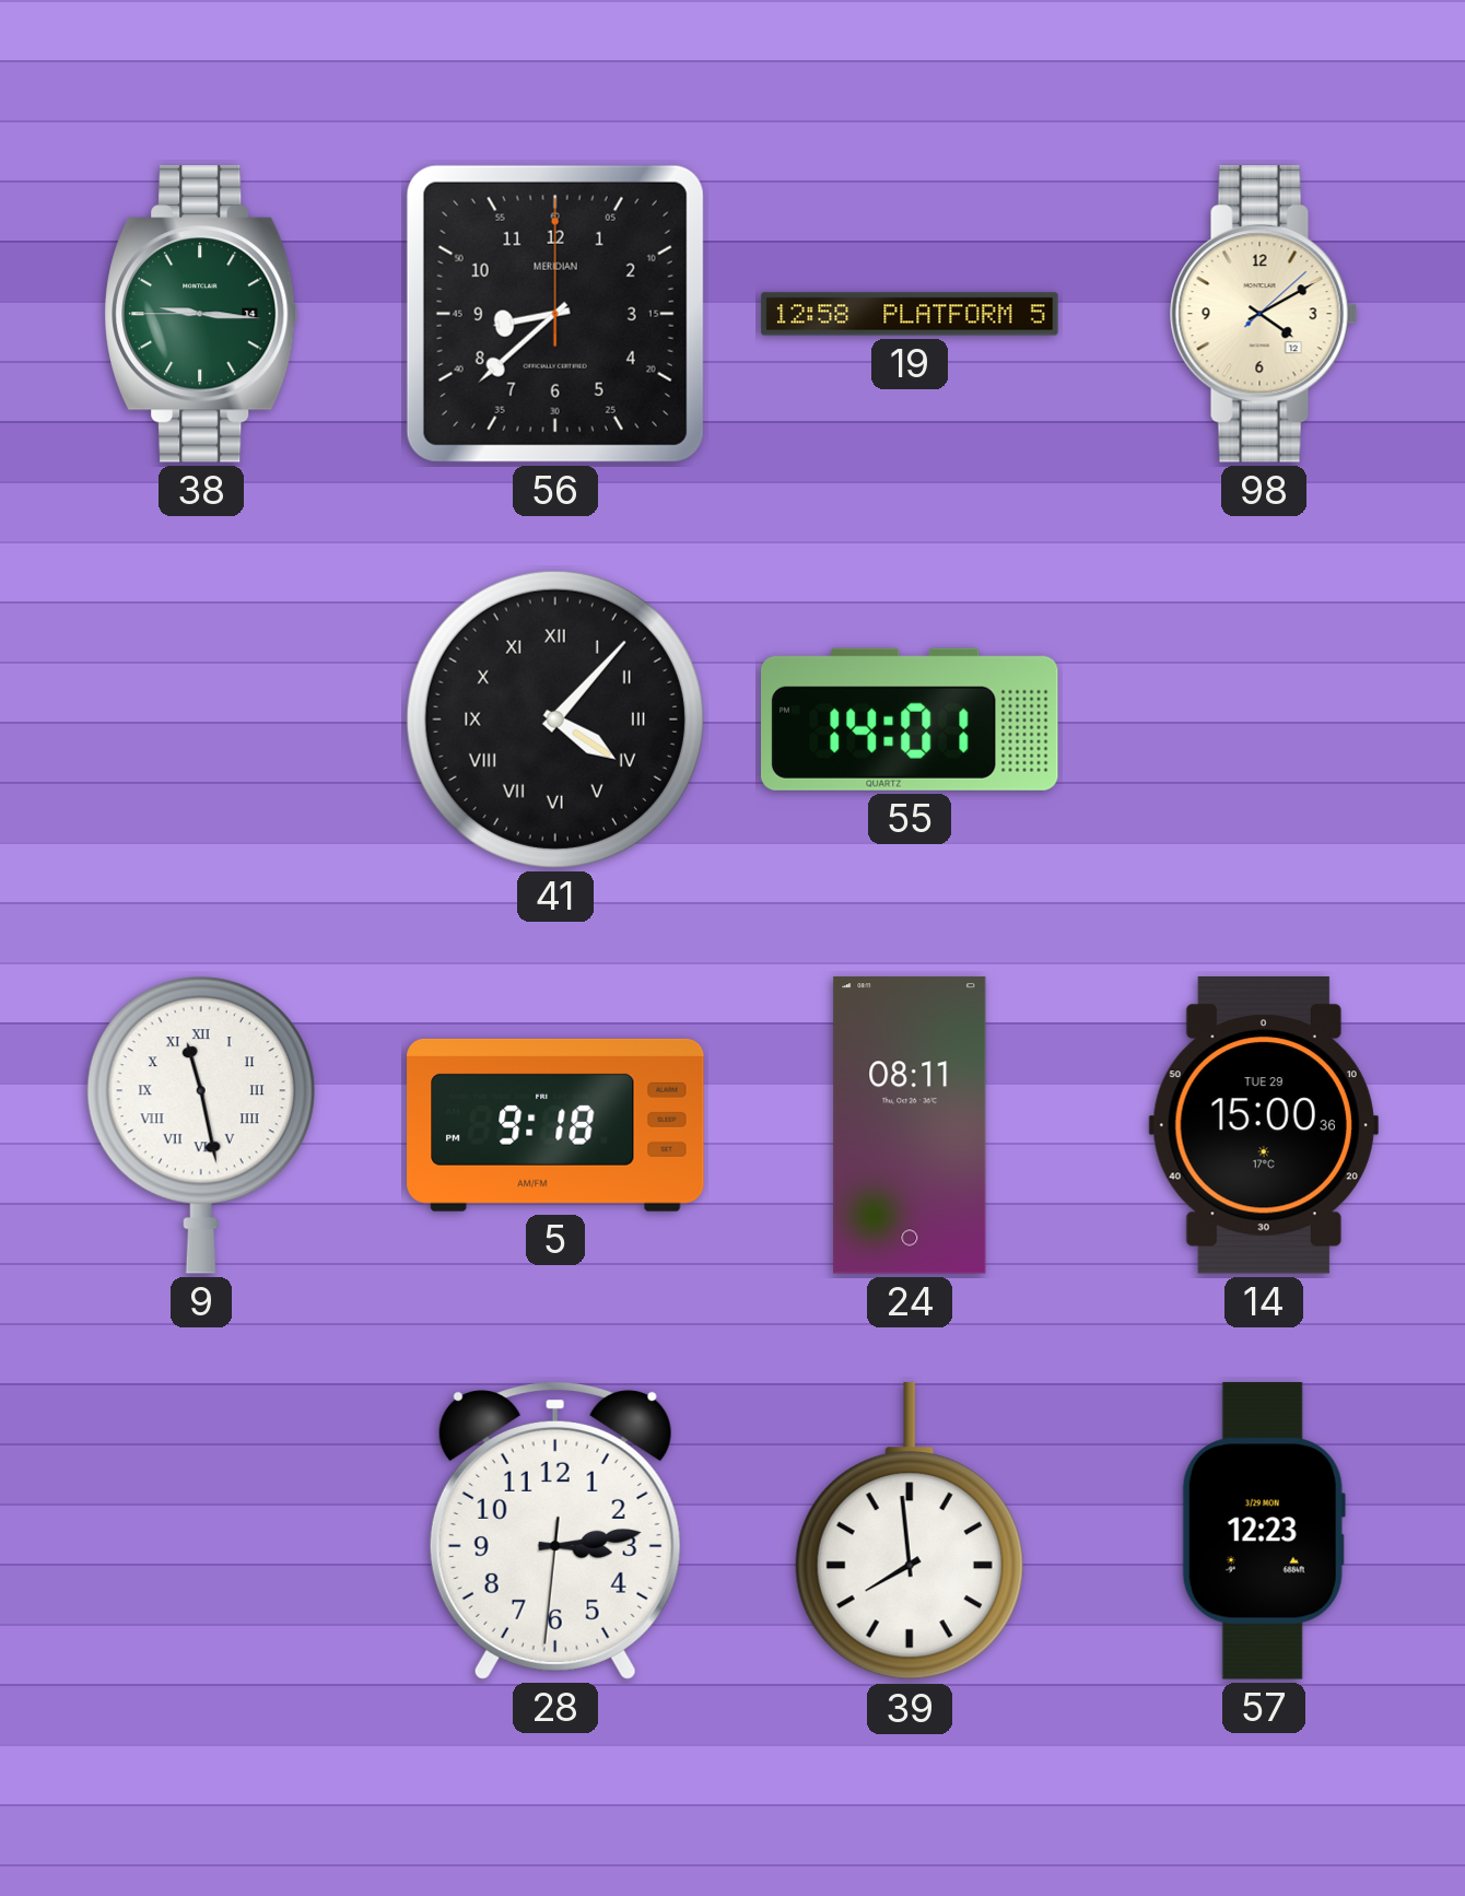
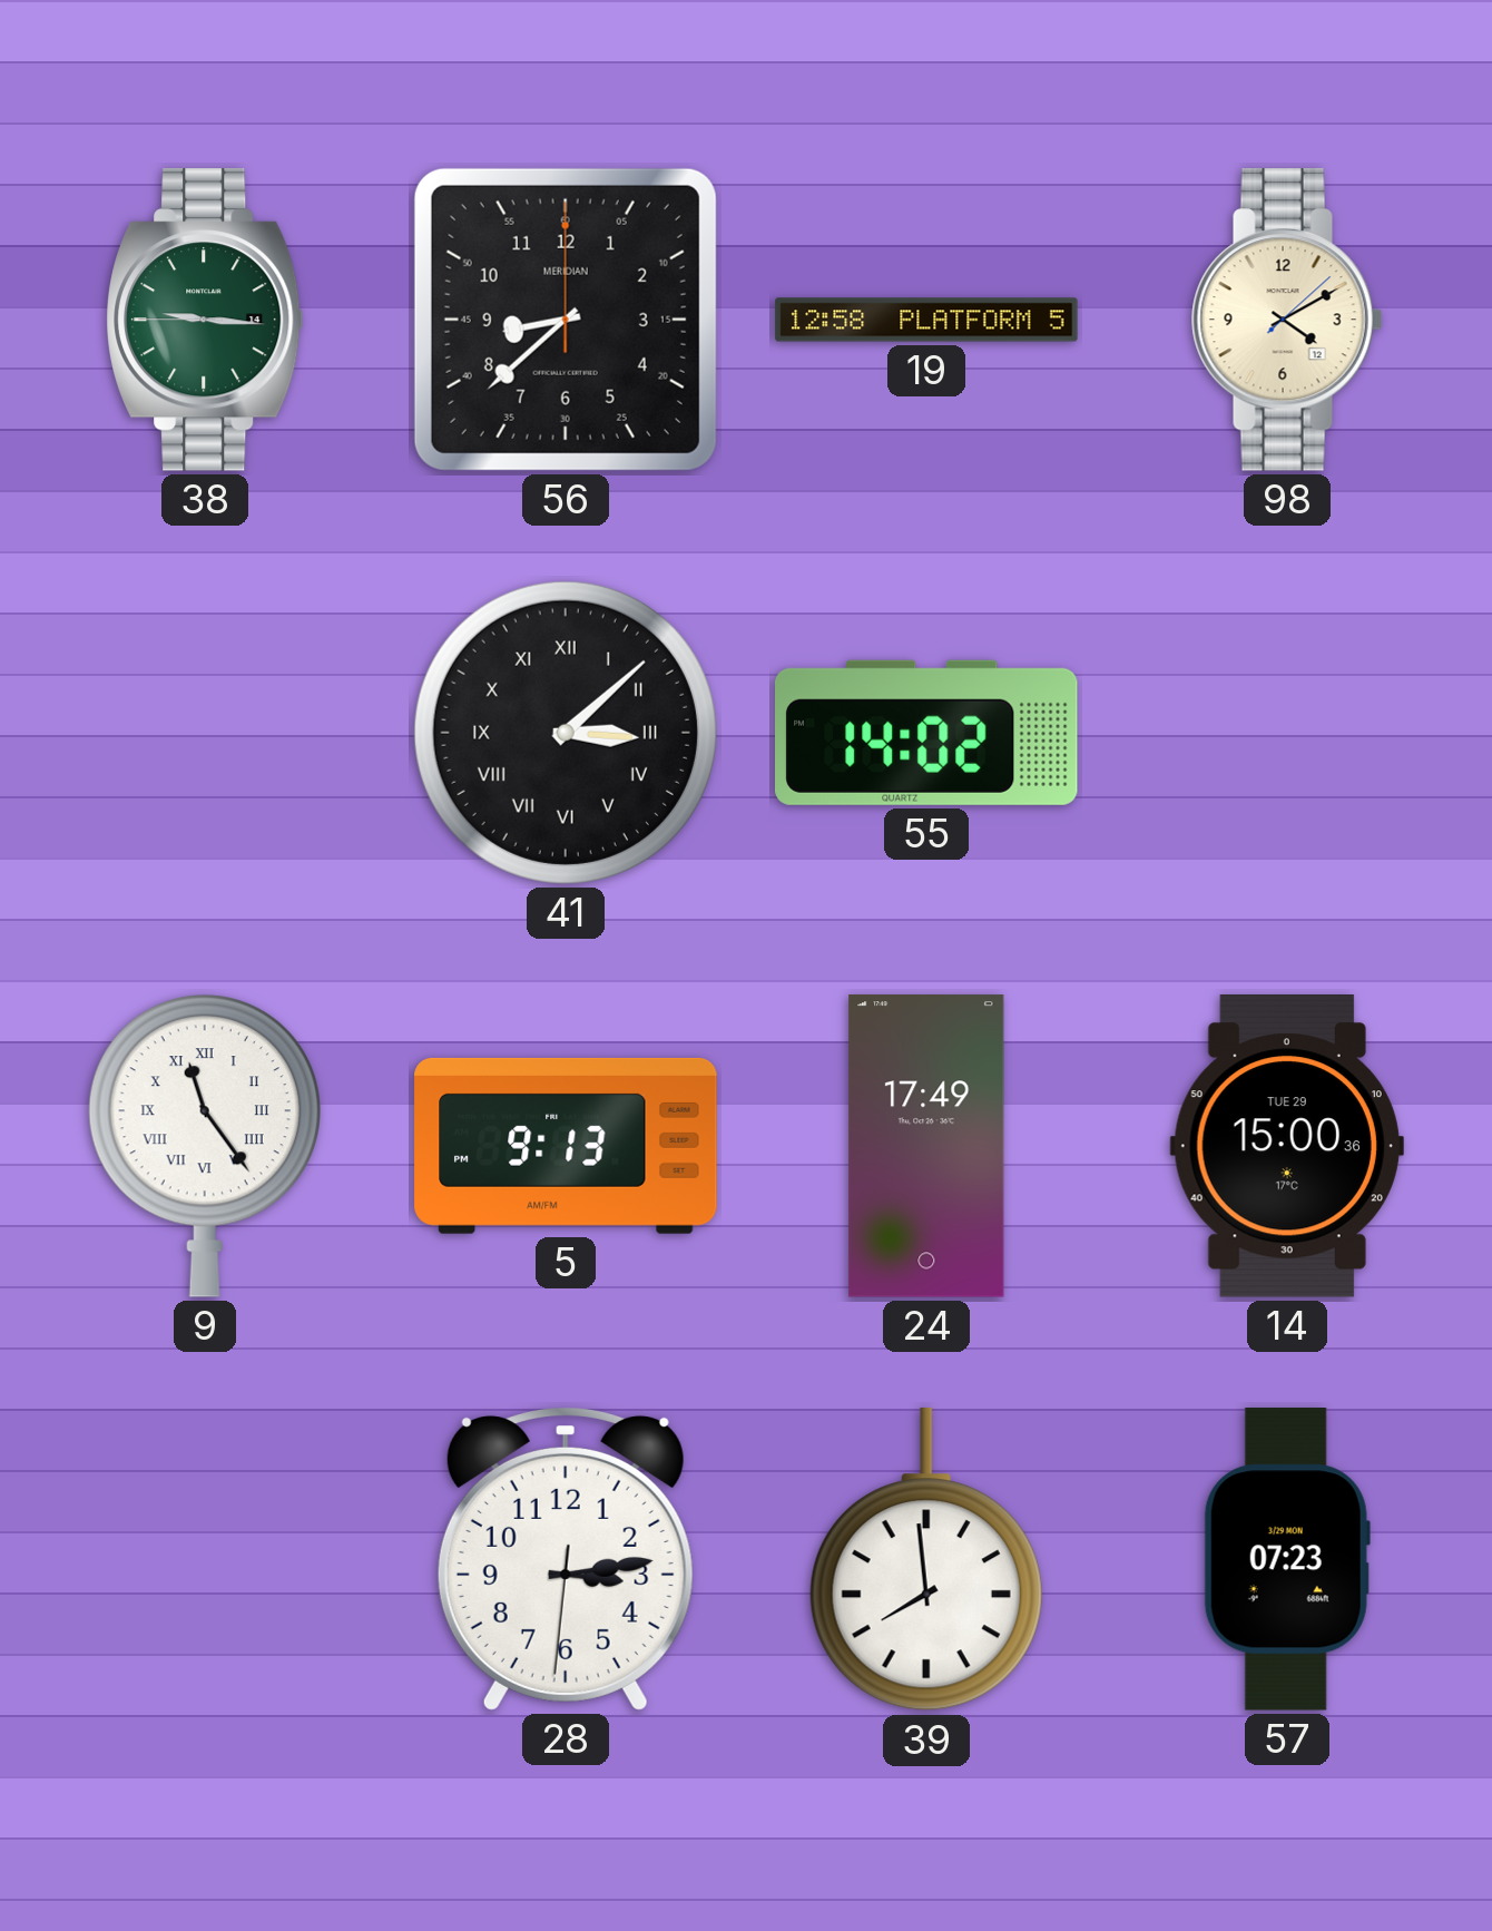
41: 4:07 -> 3:08 (566, 733)
55: 14:01 -> 14:02 (927, 733)
9: 11:28 -> 11:24 (205, 1146)
5: 9:18 -> 9:13 (566, 1146)
24: 08:11 -> 17:49 (926, 1146)
57: 12:23 -> 07:23 (1287, 1559)
